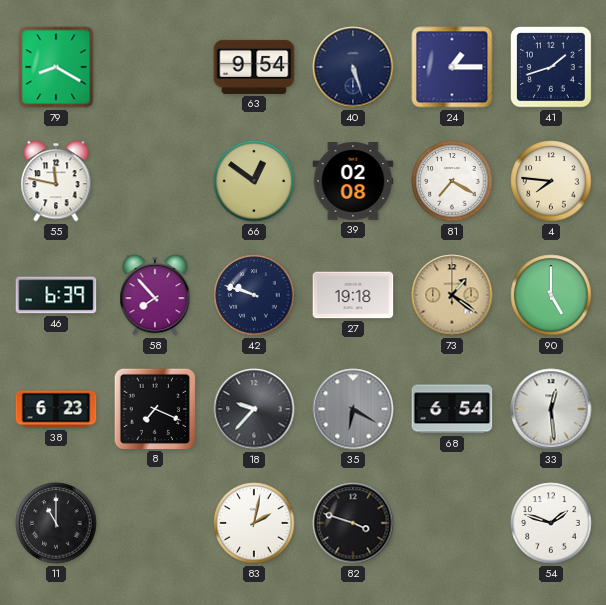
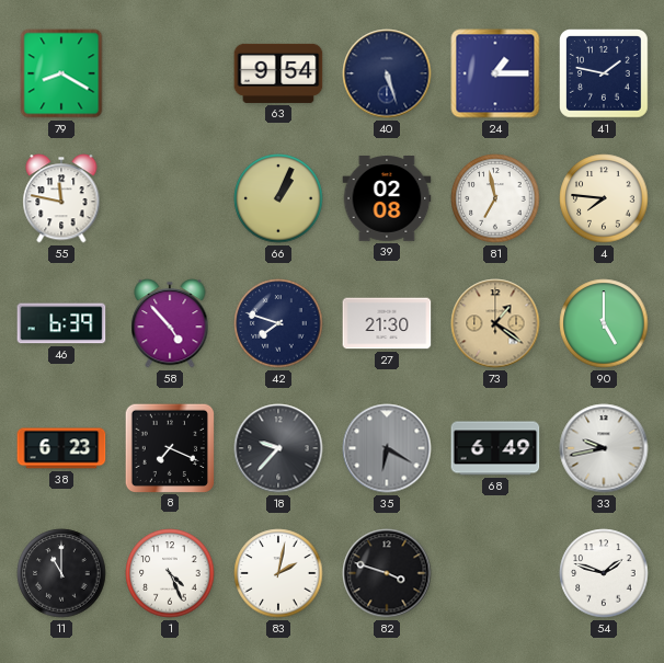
41: 1:42 -> 1:47 (605, 75)
66: 12:51 -> 1:04 (278, 198)
81: 7:20 -> 6:58 (495, 198)
58: 7:53 -> 4:53 (170, 323)
42: 9:48 -> 7:48 (278, 323)
27: 19:18 -> 21:30 (387, 323)
68: 6:54 -> 6:49 (495, 448)
33: 12:29 -> 9:43 (604, 448)
1: none -> 4:26 (170, 573)
